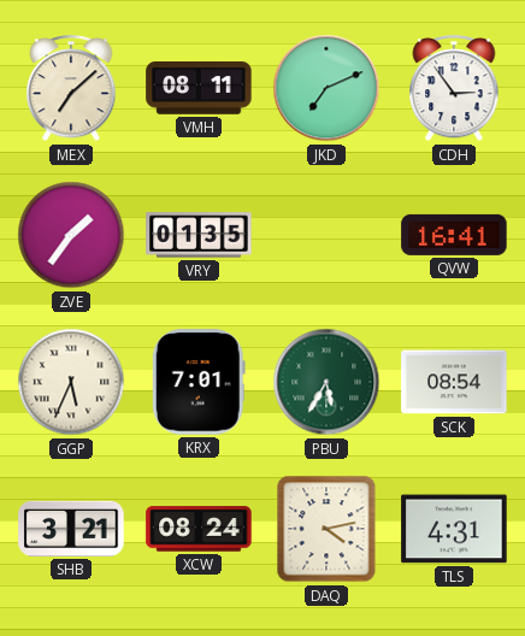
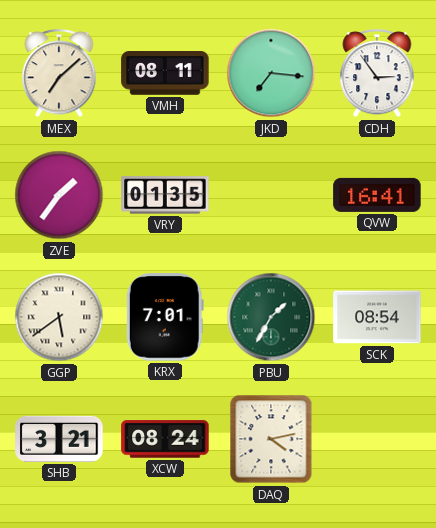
JKD: 7:11 -> 7:16 (271, 73)
GGP: 5:34 -> 5:39 (59, 317)
PBU: 5:35 -> 1:35 (271, 317)
TLS: 4:31 -> none (454, 529)
